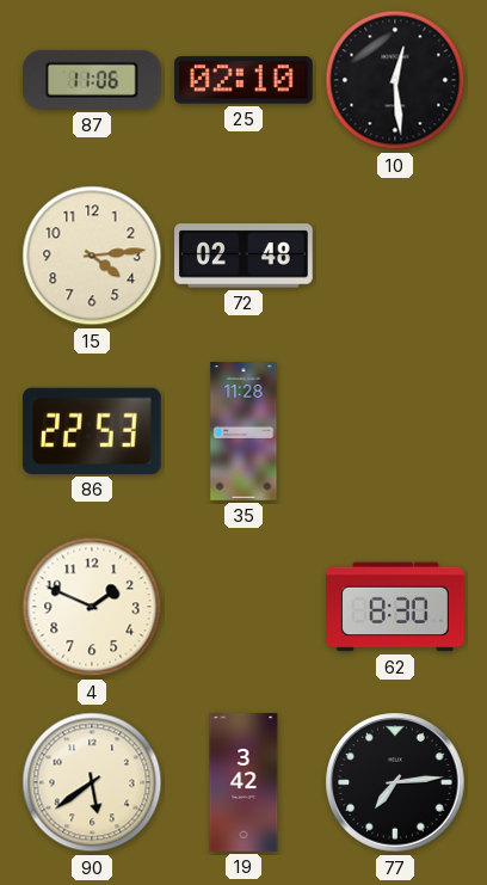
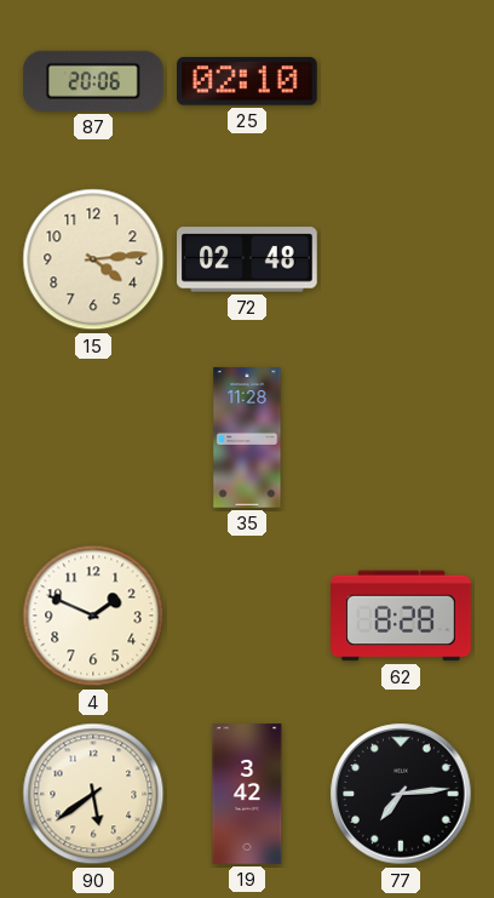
87: 11:06 -> 20:06 (93, 81)
10: 12:29 -> none (395, 80)
86: 22:53 -> none (92, 431)
62: 8:30 -> 8:28 (401, 616)
